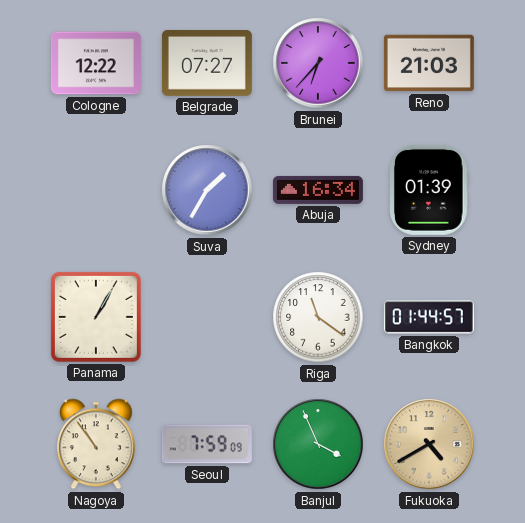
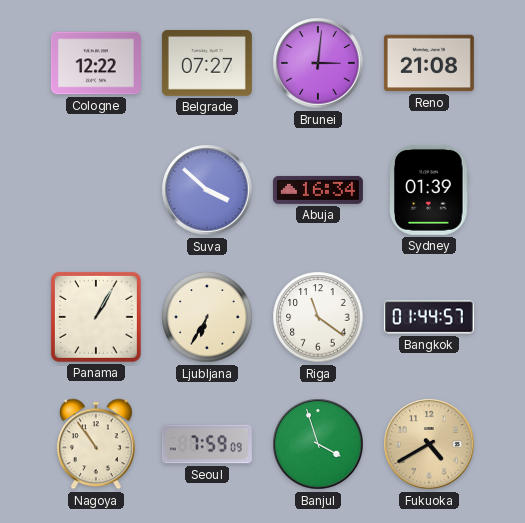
Brunei: 6:37 -> 3:01 (318, 63)
Reno: 21:03 -> 21:08 (429, 63)
Suva: 1:35 -> 3:52 (207, 190)
Ljubljana: none -> 6:35 (207, 317)
Banjul: 3:56 -> 3:57 (318, 444)
